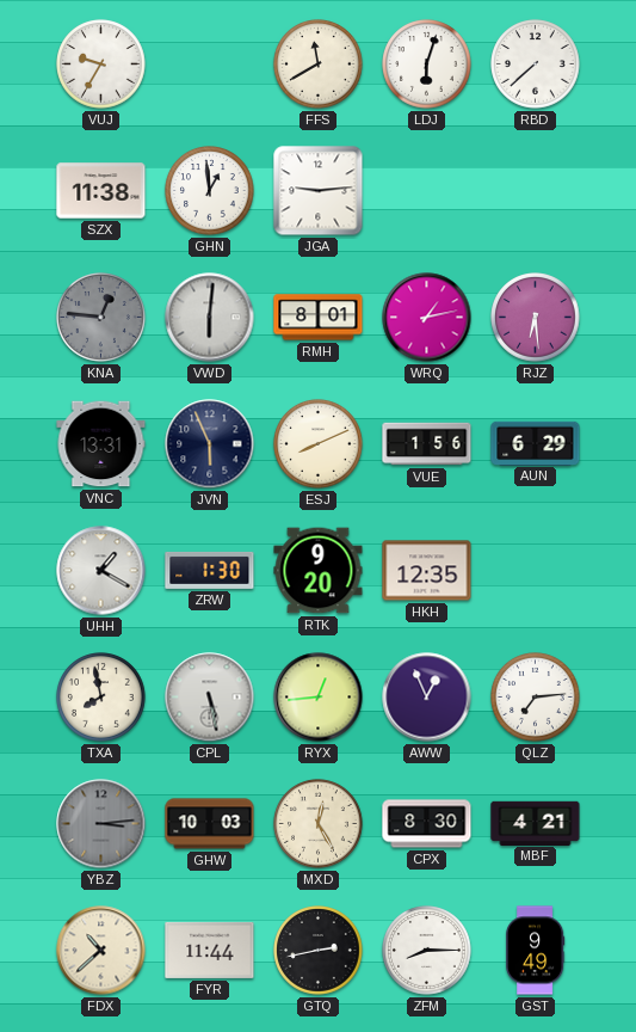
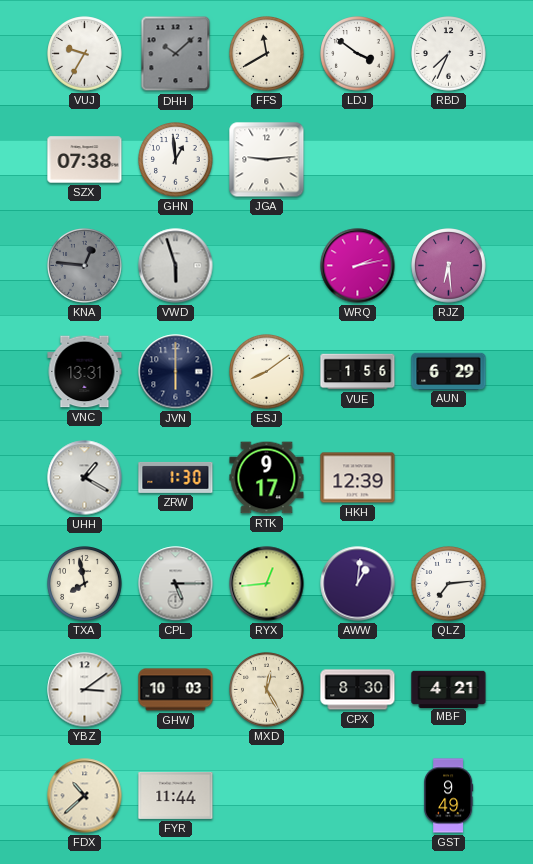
DHH: none -> 10:08 (176, 54)
LDJ: 6:03 -> 3:51 (358, 54)
RBD: 7:38 -> 7:34 (449, 54)
SZX: 11:38 -> 07:38 (85, 160)
VWD: 6:01 -> 5:57 (176, 266)
RMH: 8:01 -> none (319, 318)
WRQ: 1:13 -> 2:13 (358, 266)
JVN: 5:56 -> 6:00 (176, 372)
ESJ: 8:11 -> 8:09 (267, 372)
RTK: 9:20 -> 9:17 (267, 478)
HKH: 12:35 -> 12:39 (358, 478)
CPL: 5:28 -> 5:15 (176, 584)
AWW: 12:56 -> 1:01 (358, 584)
YBZ: 3:14 -> 3:09 (85, 690)
YBZ dial: grey -> white (85, 690)
GTQ: 2:43 -> none (319, 951)
ZFM: 8:15 -> none (427, 951)
